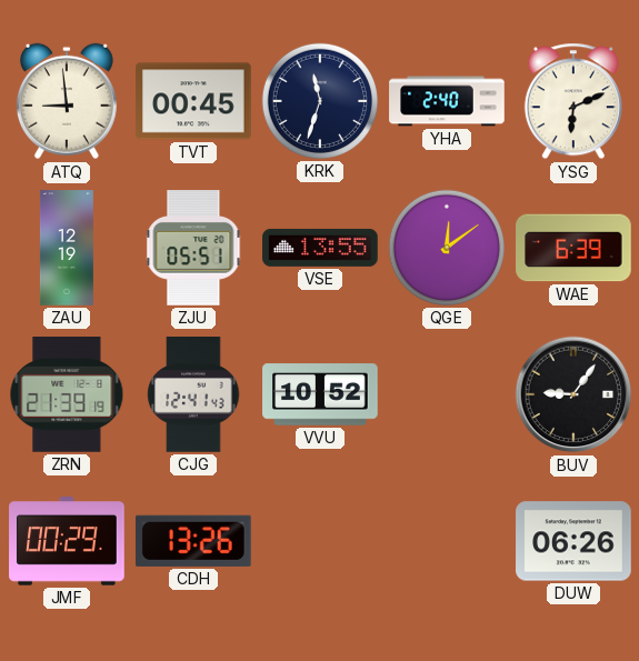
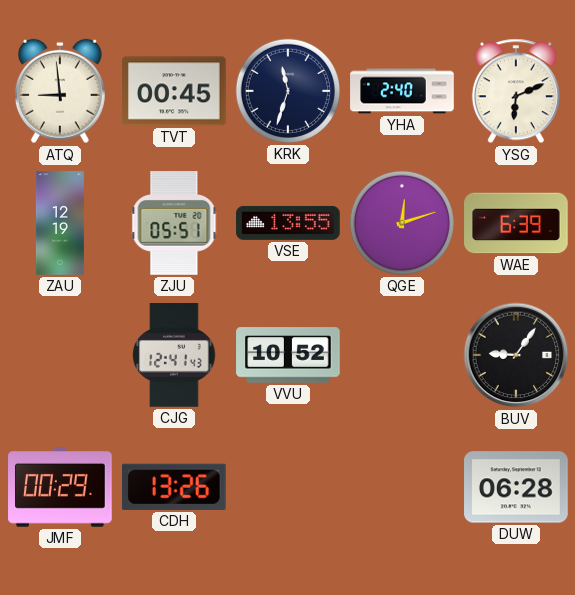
QGE: 12:09 -> 12:12 (402, 223)
ZRN: 21:39 -> none (67, 394)
DUW: 06:26 -> 06:28 (516, 487)
